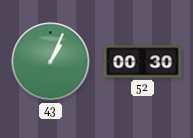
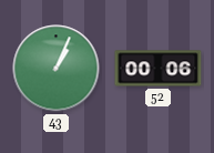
52: 00:30 -> 00:06 (159, 69)
